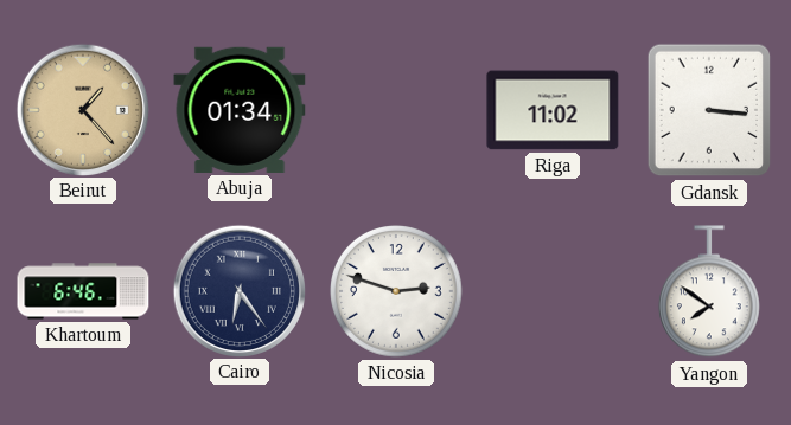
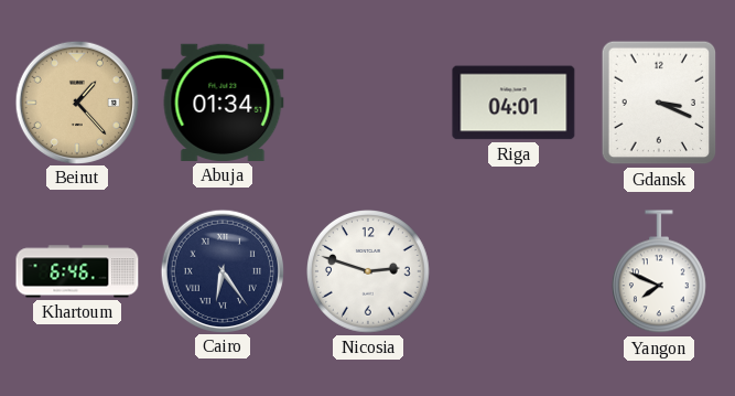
Riga: 11:02 -> 04:01 (514, 103)
Gdansk: 3:16 -> 3:19 (659, 103)
Yangon: 7:51 -> 7:49 (659, 272)
